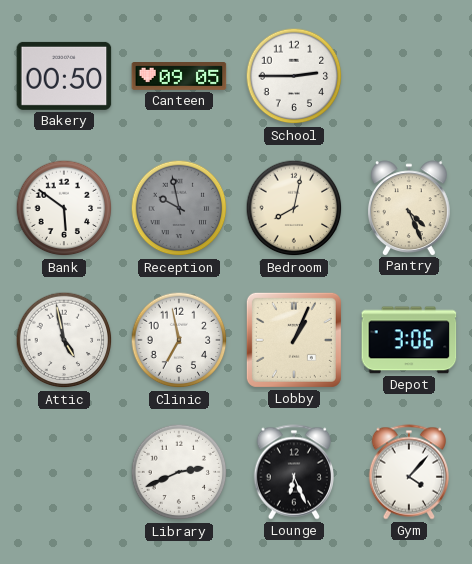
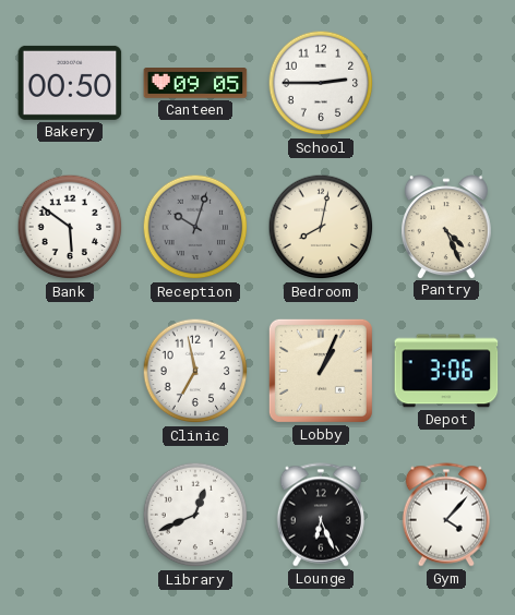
Reception: 9:58 -> 10:03 (195, 227)
Attic: 4:58 -> none (64, 340)
Library: 2:41 -> 12:41 (195, 515)
